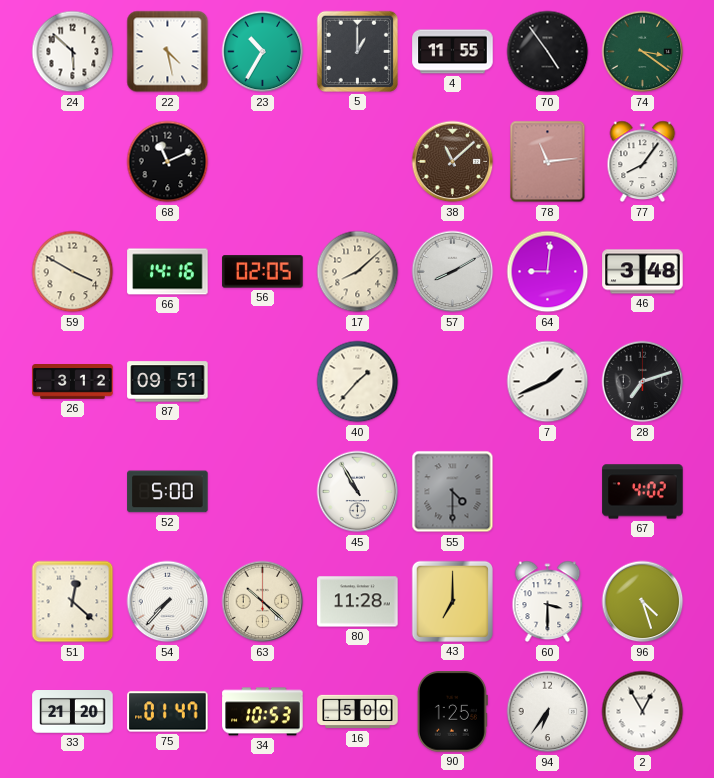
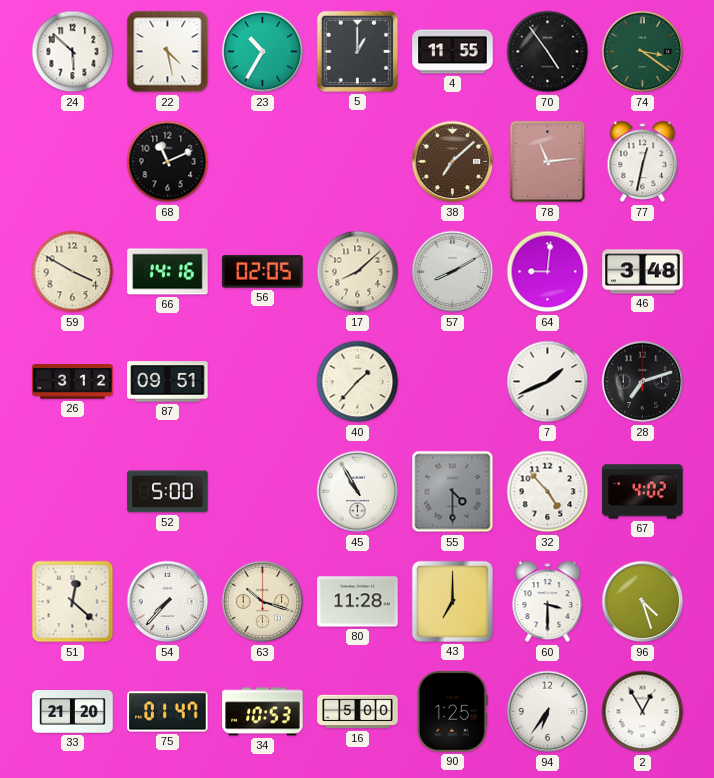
38: 11:08 -> 7:08 (453, 162)
77: 8:06 -> 12:32 (643, 162)
32: none -> 4:53 (548, 492)
63: 10:22 -> 10:18 (263, 602)
